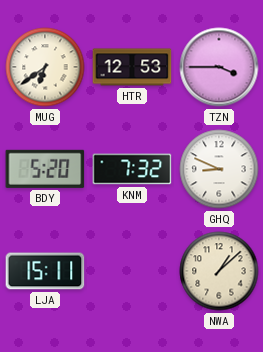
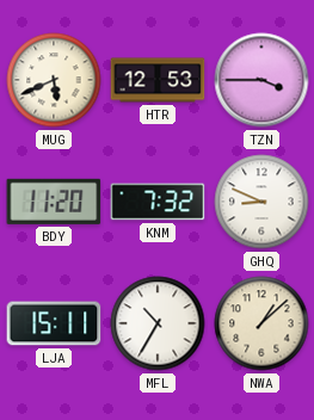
MUG: 6:39 -> 5:41 (54, 80)
BDY: 5:20 -> 11:20 (54, 202)
MFL: none -> 10:35 (158, 323)
